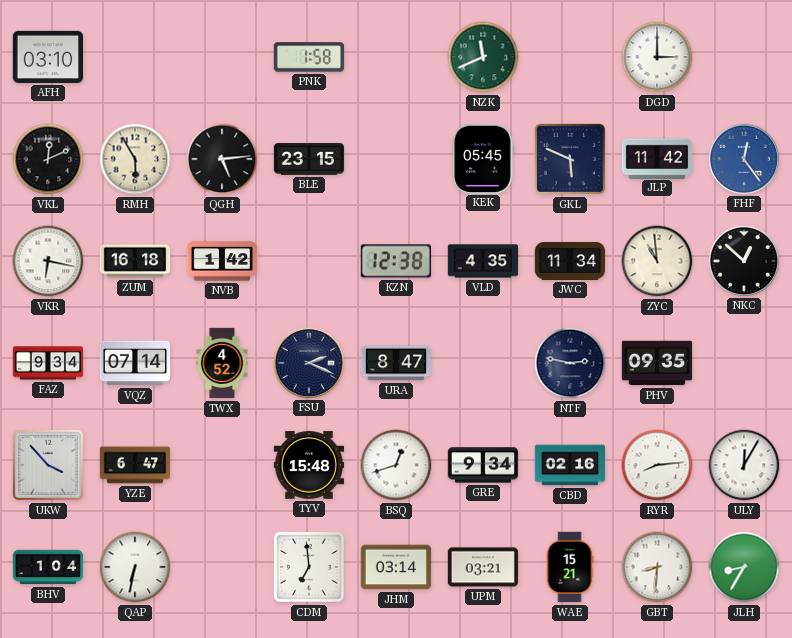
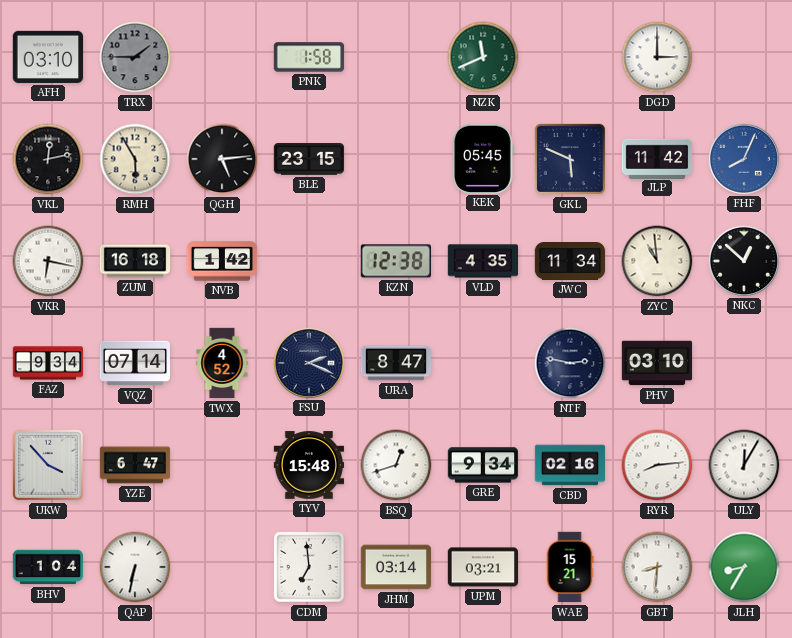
TRX: none -> 1:45 (135, 57)
VKL: 12:11 -> 12:13 (48, 159)
FHF: 12:24 -> 8:04 (743, 158)
PHV: 09:35 -> 03:10 (657, 363)
